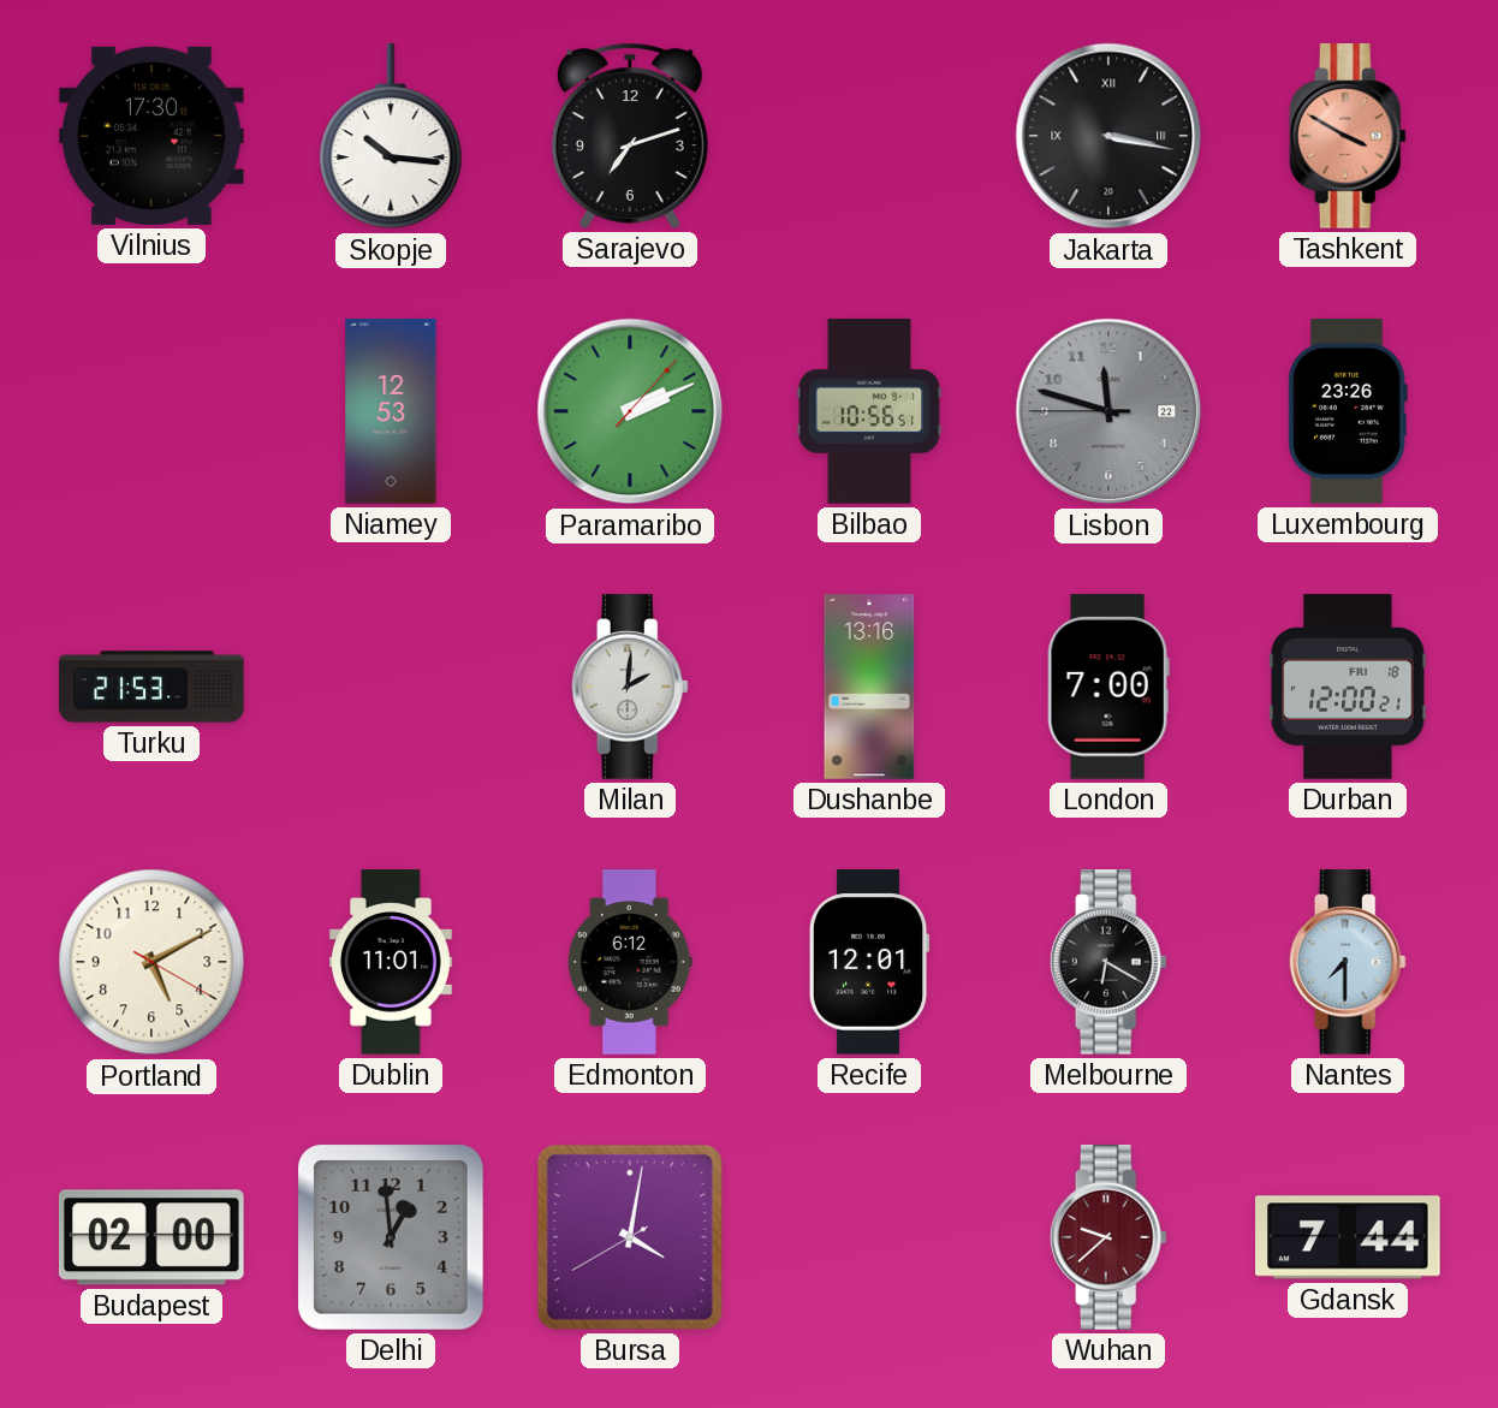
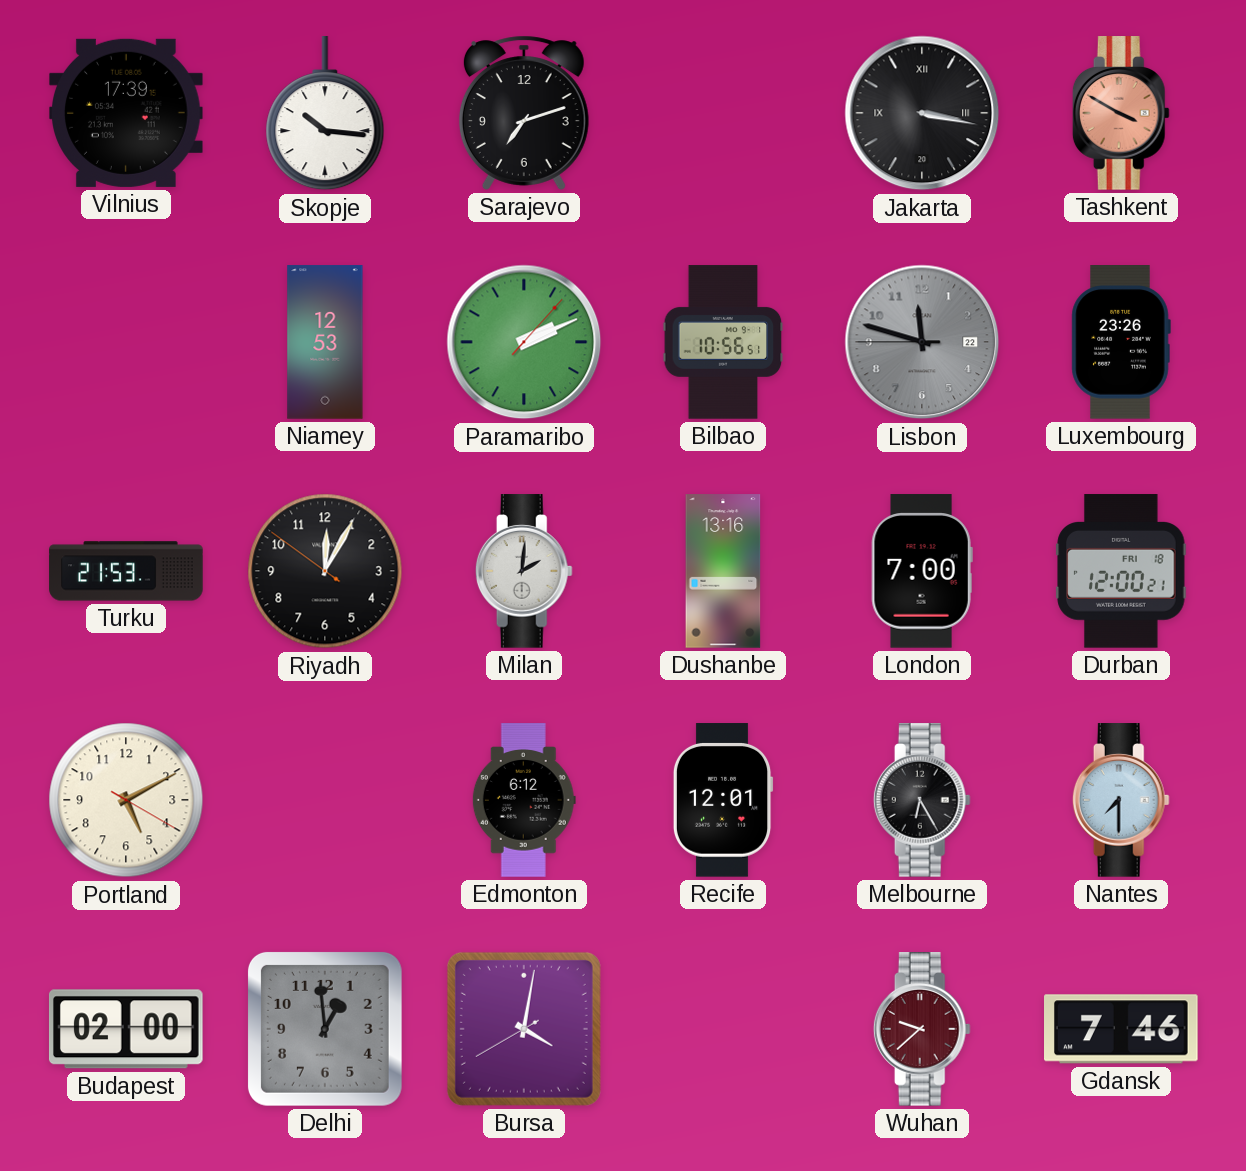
Vilnius: 17:30 -> 17:39 (126, 113)
Riyadh: none -> 12:04 (325, 571)
Dublin: 11:01 -> none (391, 962)
Melbourne: 6:20 -> 6:25 (922, 800)
Gdansk: 7:44 -> 7:46 (1122, 1029)
